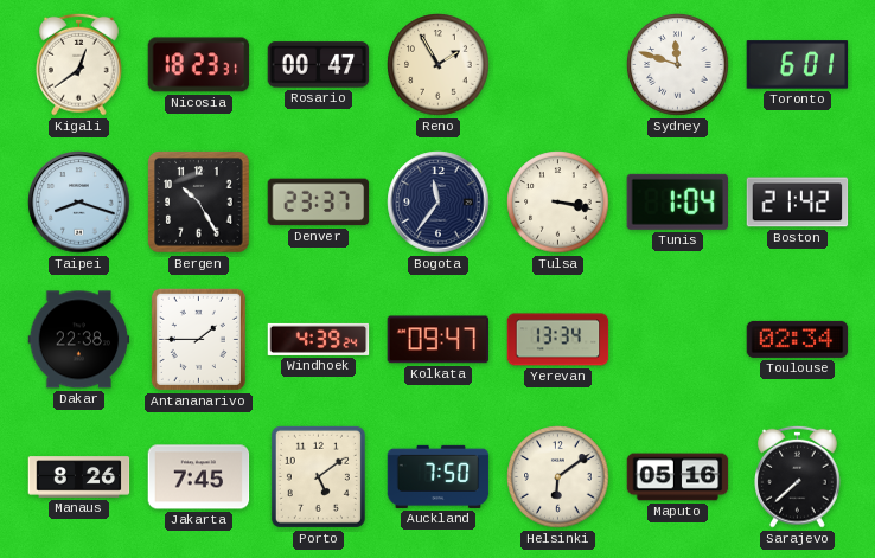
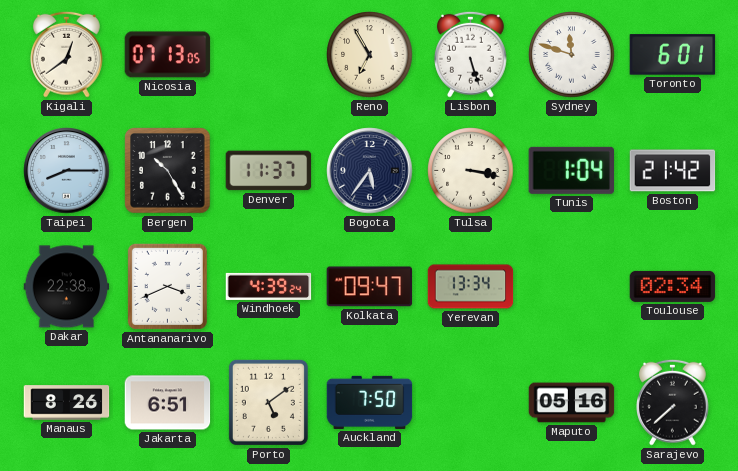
Nicosia: 18:23 -> 07:13 (168, 55)
Rosario: 00:47 -> none (319, 65)
Reno: 1:55 -> 6:55 (370, 55)
Lisbon: none -> 5:27 (471, 54)
Taipei: 8:18 -> 8:15 (67, 171)
Denver: 23:37 -> 11:37 (269, 171)
Bogota: 11:36 -> 5:36 (370, 171)
Antananarivo: 1:45 -> 3:41 (167, 286)
Jakarta: 7:45 -> 6:51 (168, 403)
Helsinki: 6:09 -> none (558, 477)
